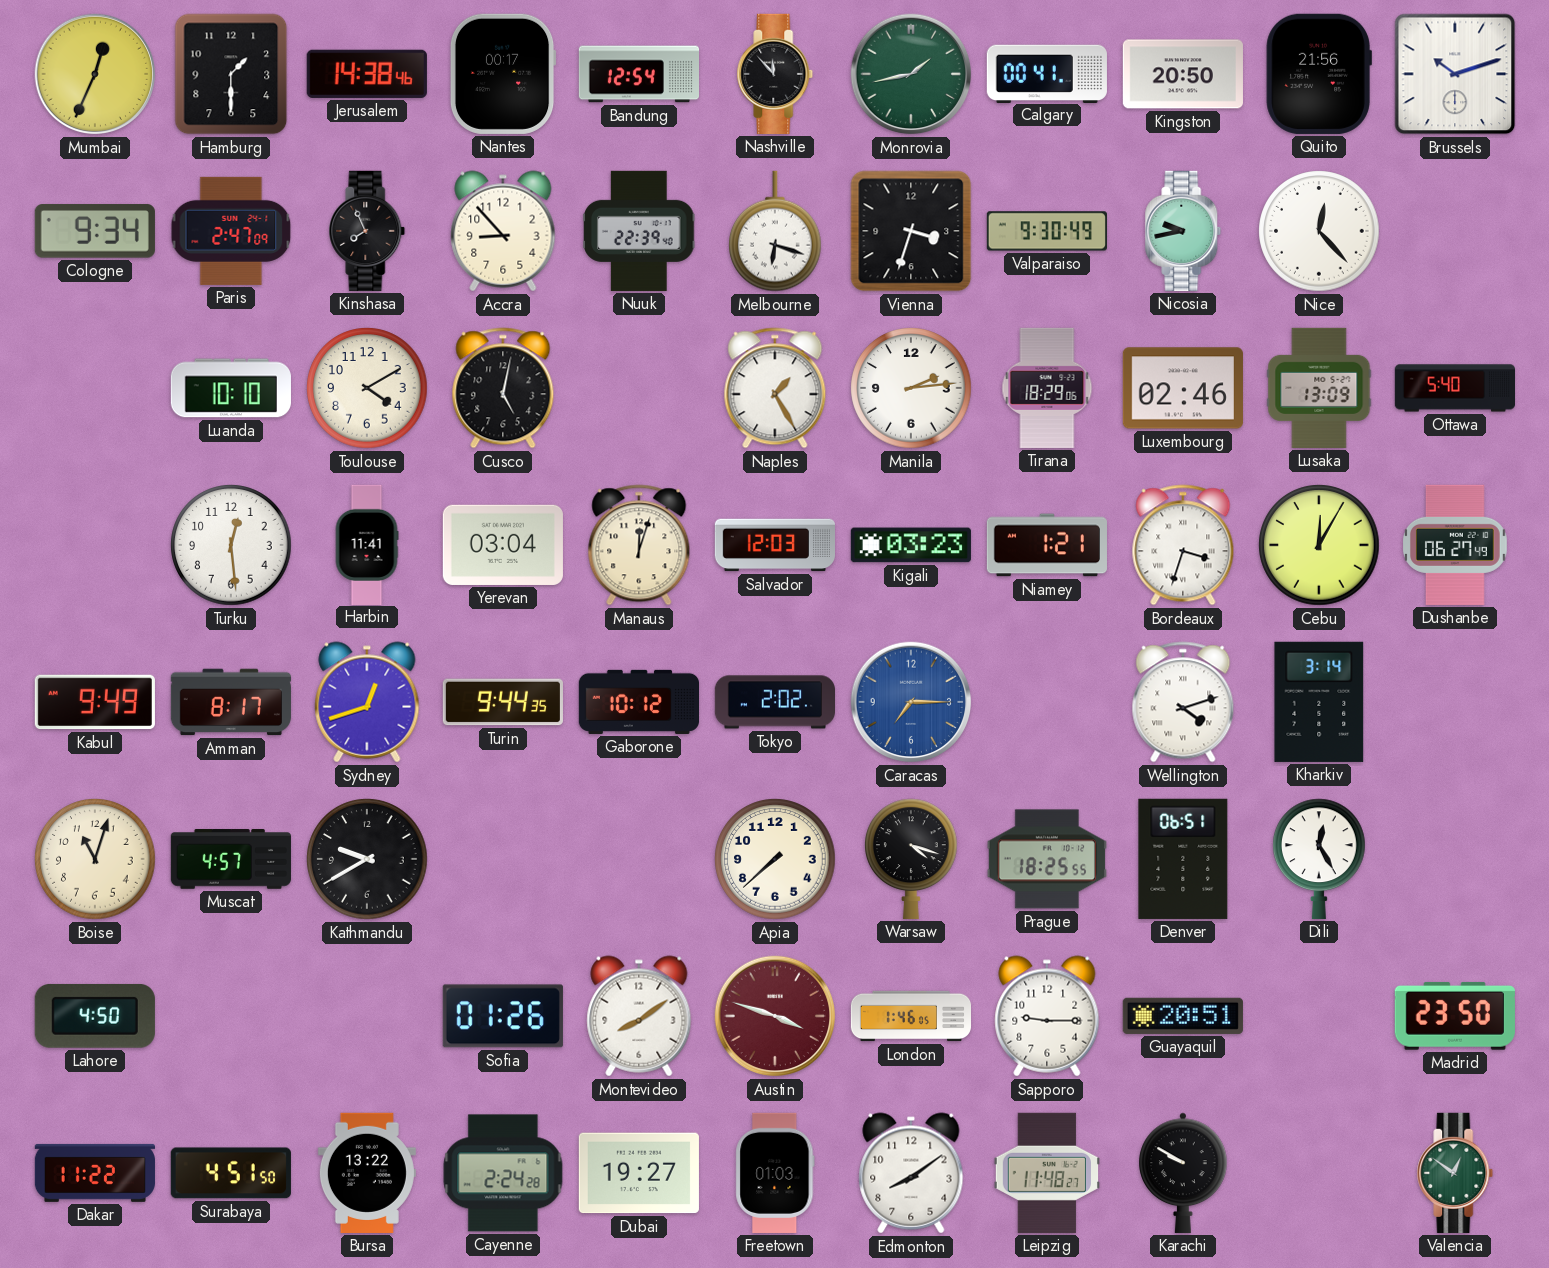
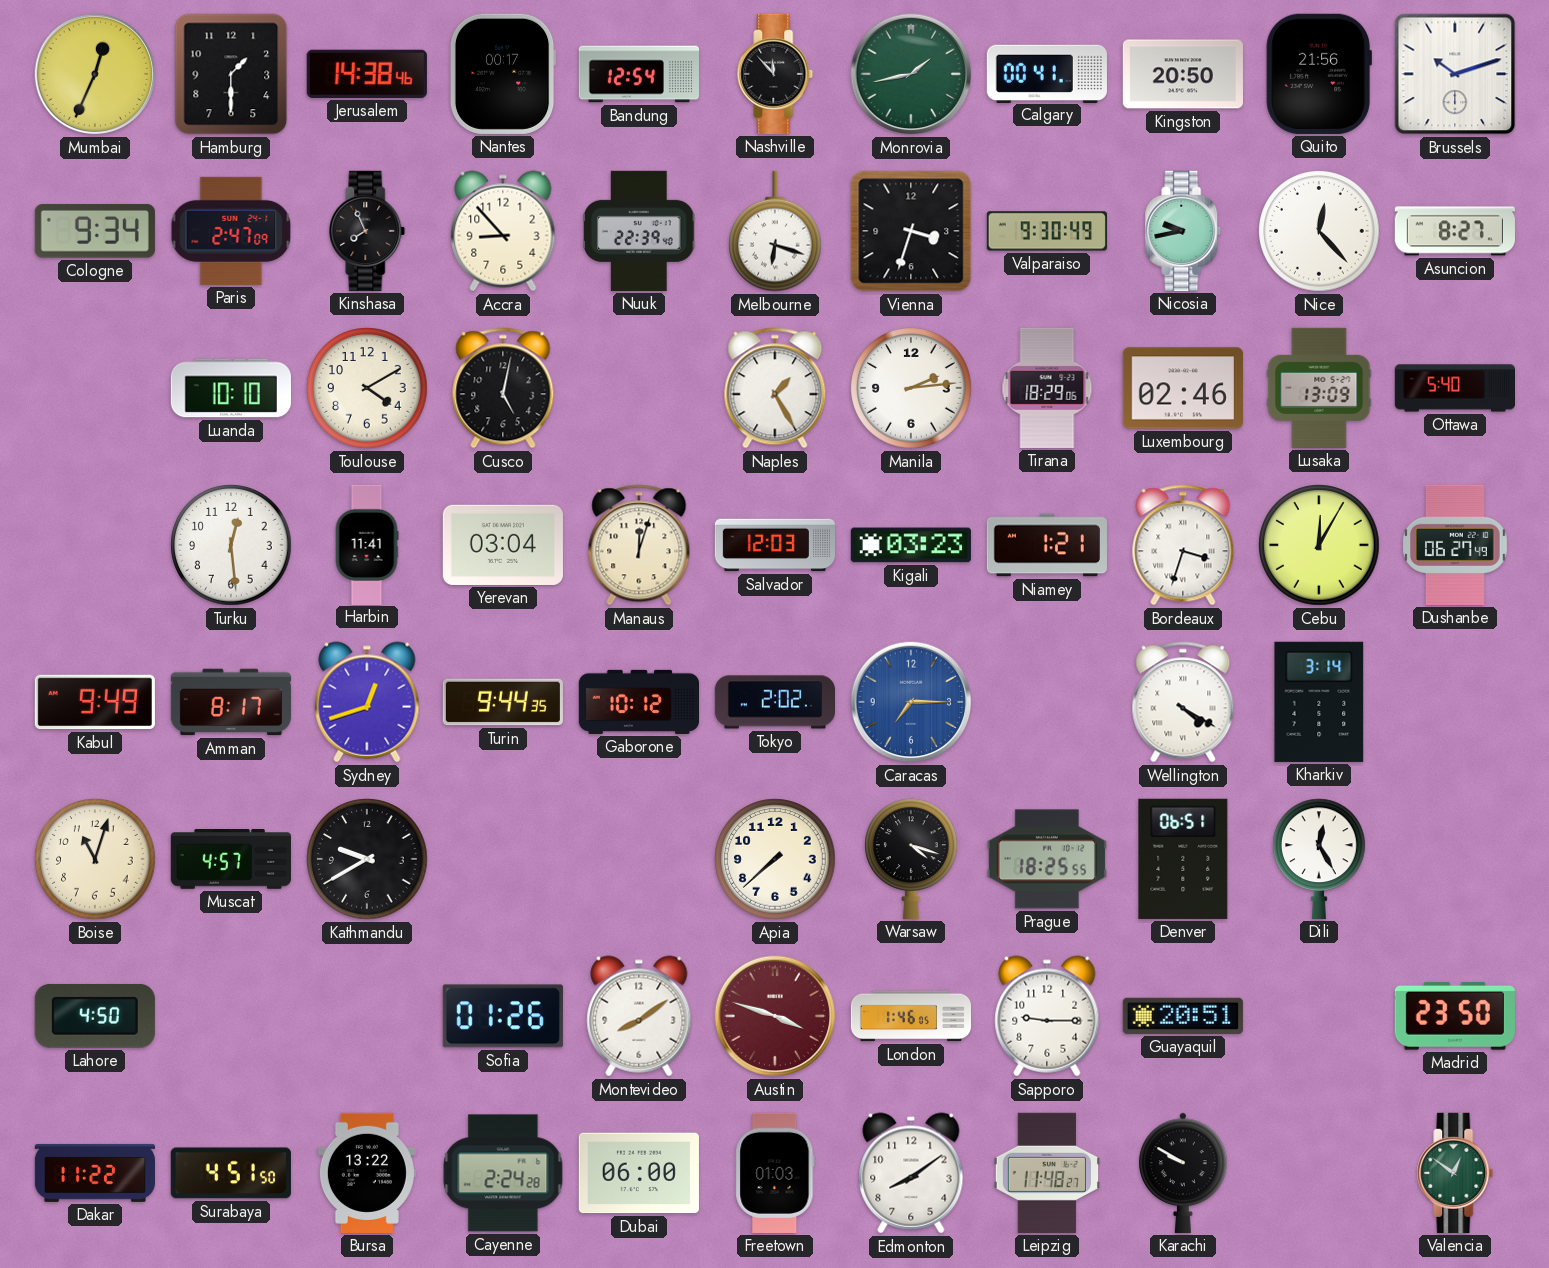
Asuncion: none -> 8:27 (1455, 231)
Wellington: 4:12 -> 4:20 (1183, 702)
Dubai: 19:27 -> 06:00 (639, 1173)
